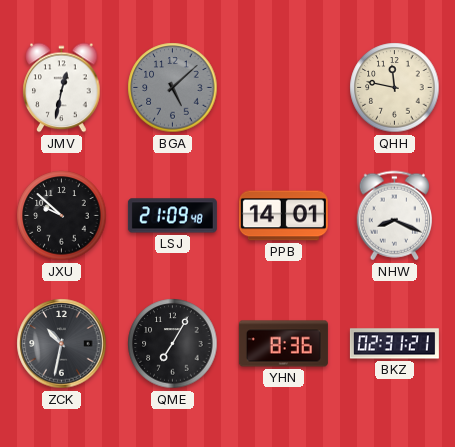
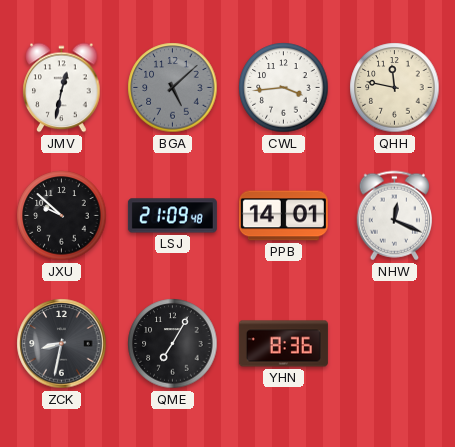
CWL: none -> 3:44 (284, 88)
NHW: 8:19 -> 12:19 (394, 216)
ZCK: 10:32 -> 8:32 (62, 344)
BKZ: 02:31 -> none (394, 344)
